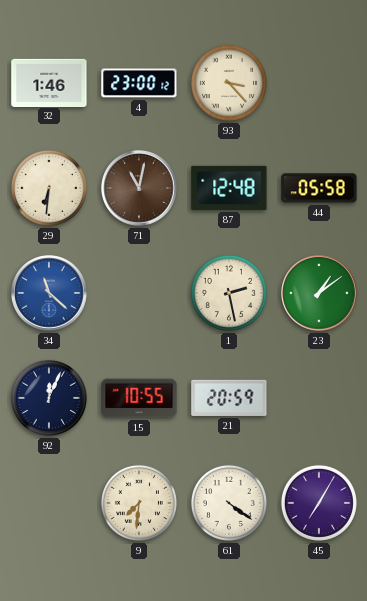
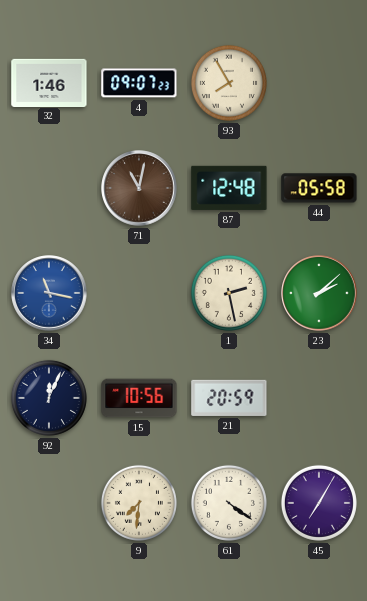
4: 23:00 -> 09:07 (139, 83)
93: 3:23 -> 7:55 (229, 83)
29: 6:31 -> none (49, 188)
34: 11:22 -> 11:17 (49, 293)
23: 1:09 -> 2:08 (319, 293)
15: 10:55 -> 10:56 (139, 398)
